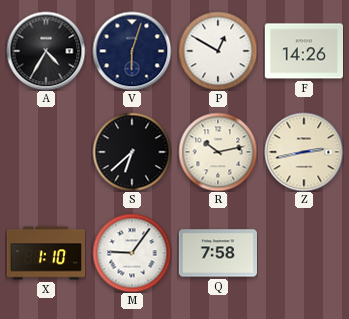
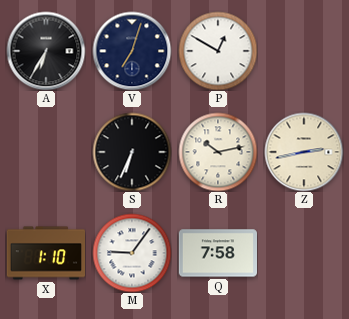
A: 4:35 -> 6:35 (46, 51)
V: 6:03 -> 7:03 (132, 51)
F: 14:26 -> none (303, 51)
S: 6:38 -> 6:34 (132, 152)
